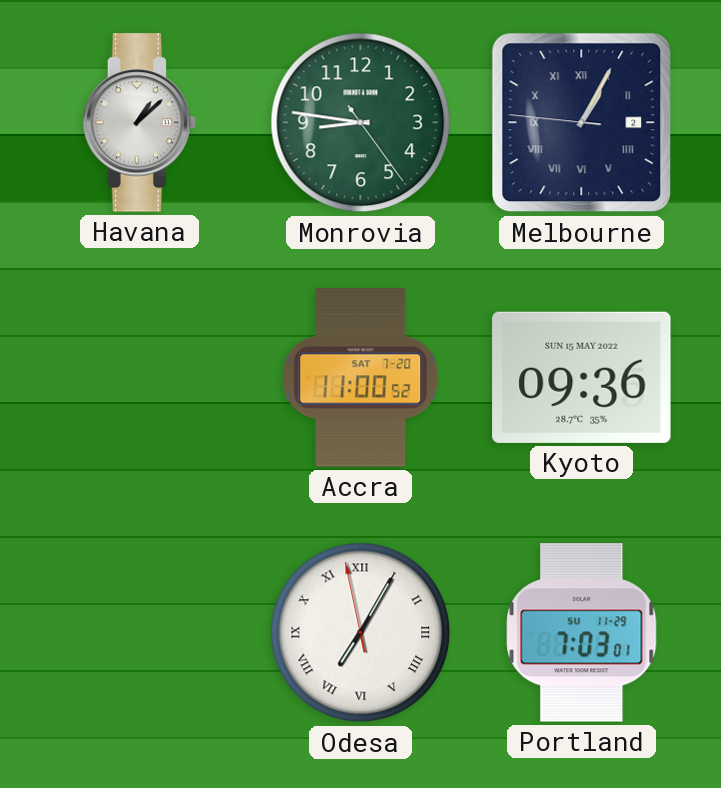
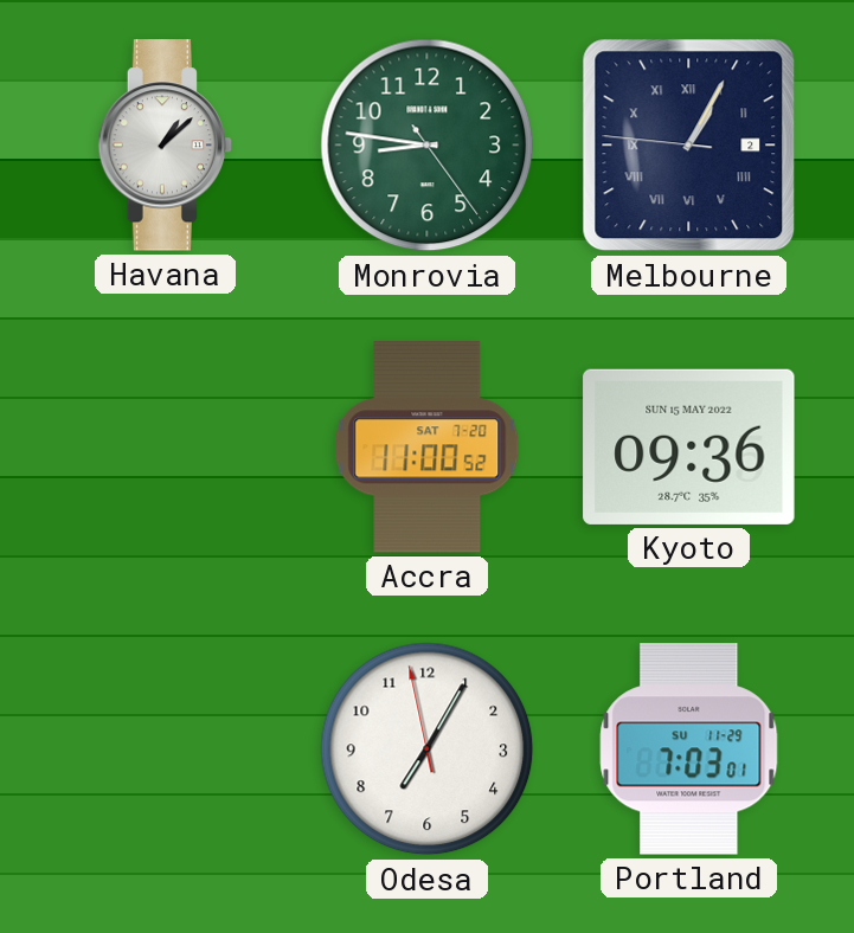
Odesa numerals: Roman -> Arabic (428, 749)
